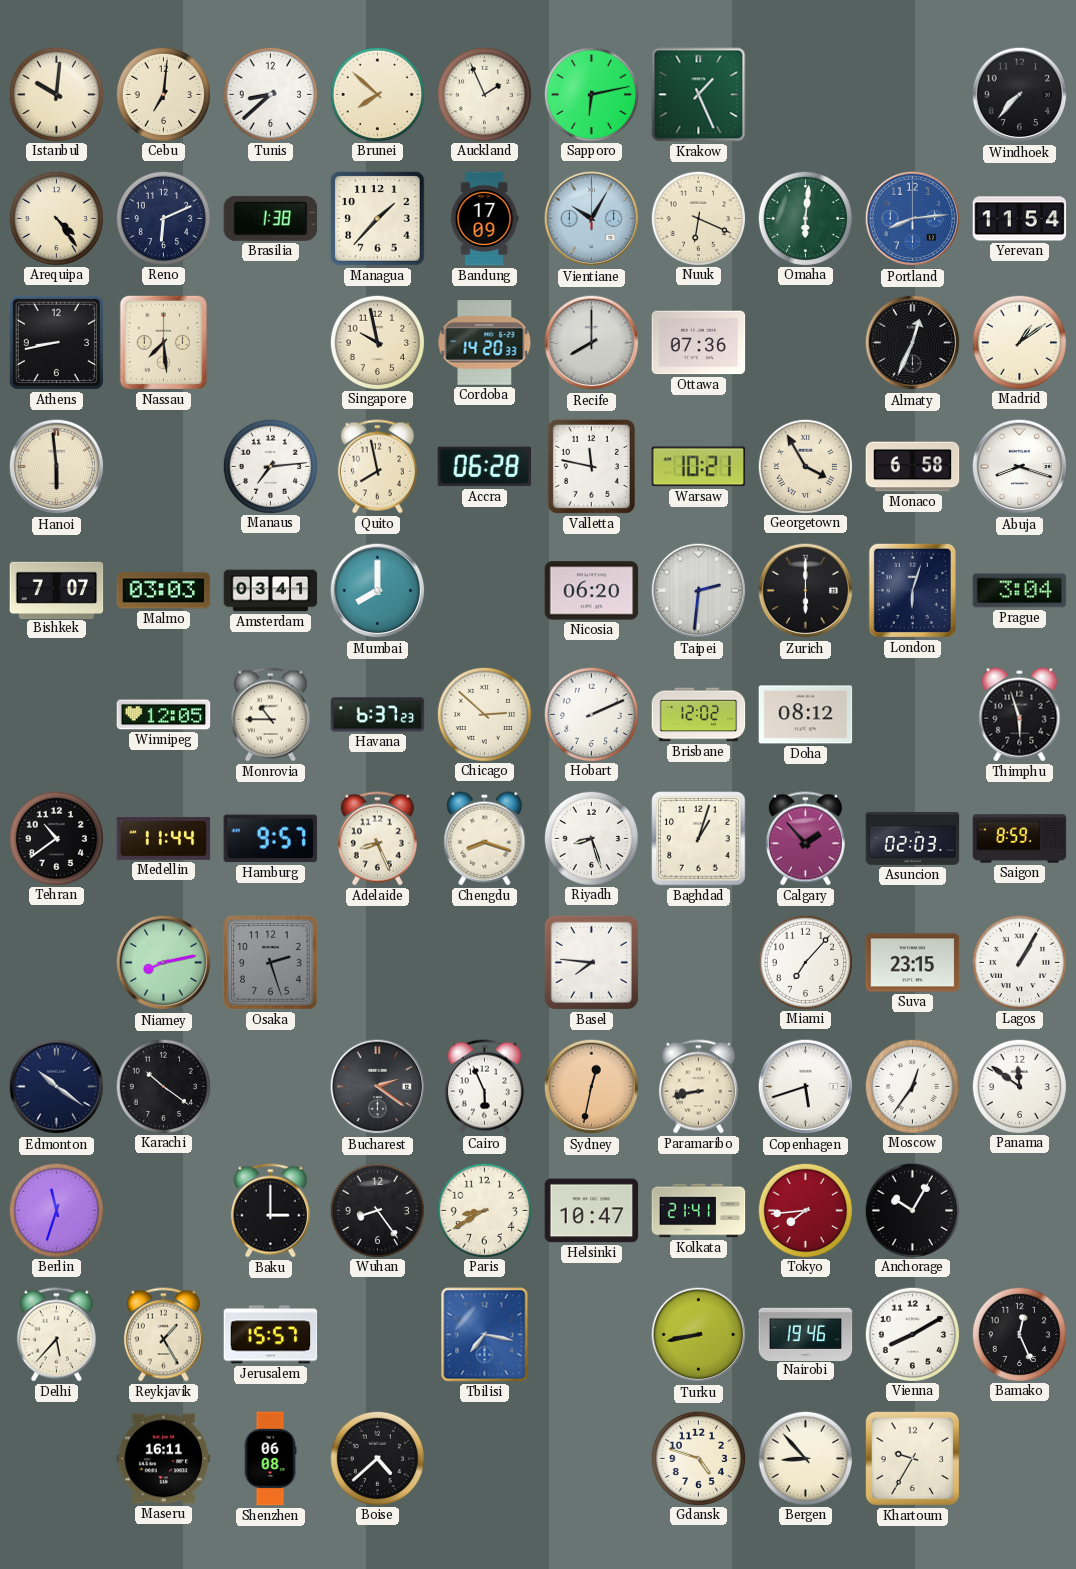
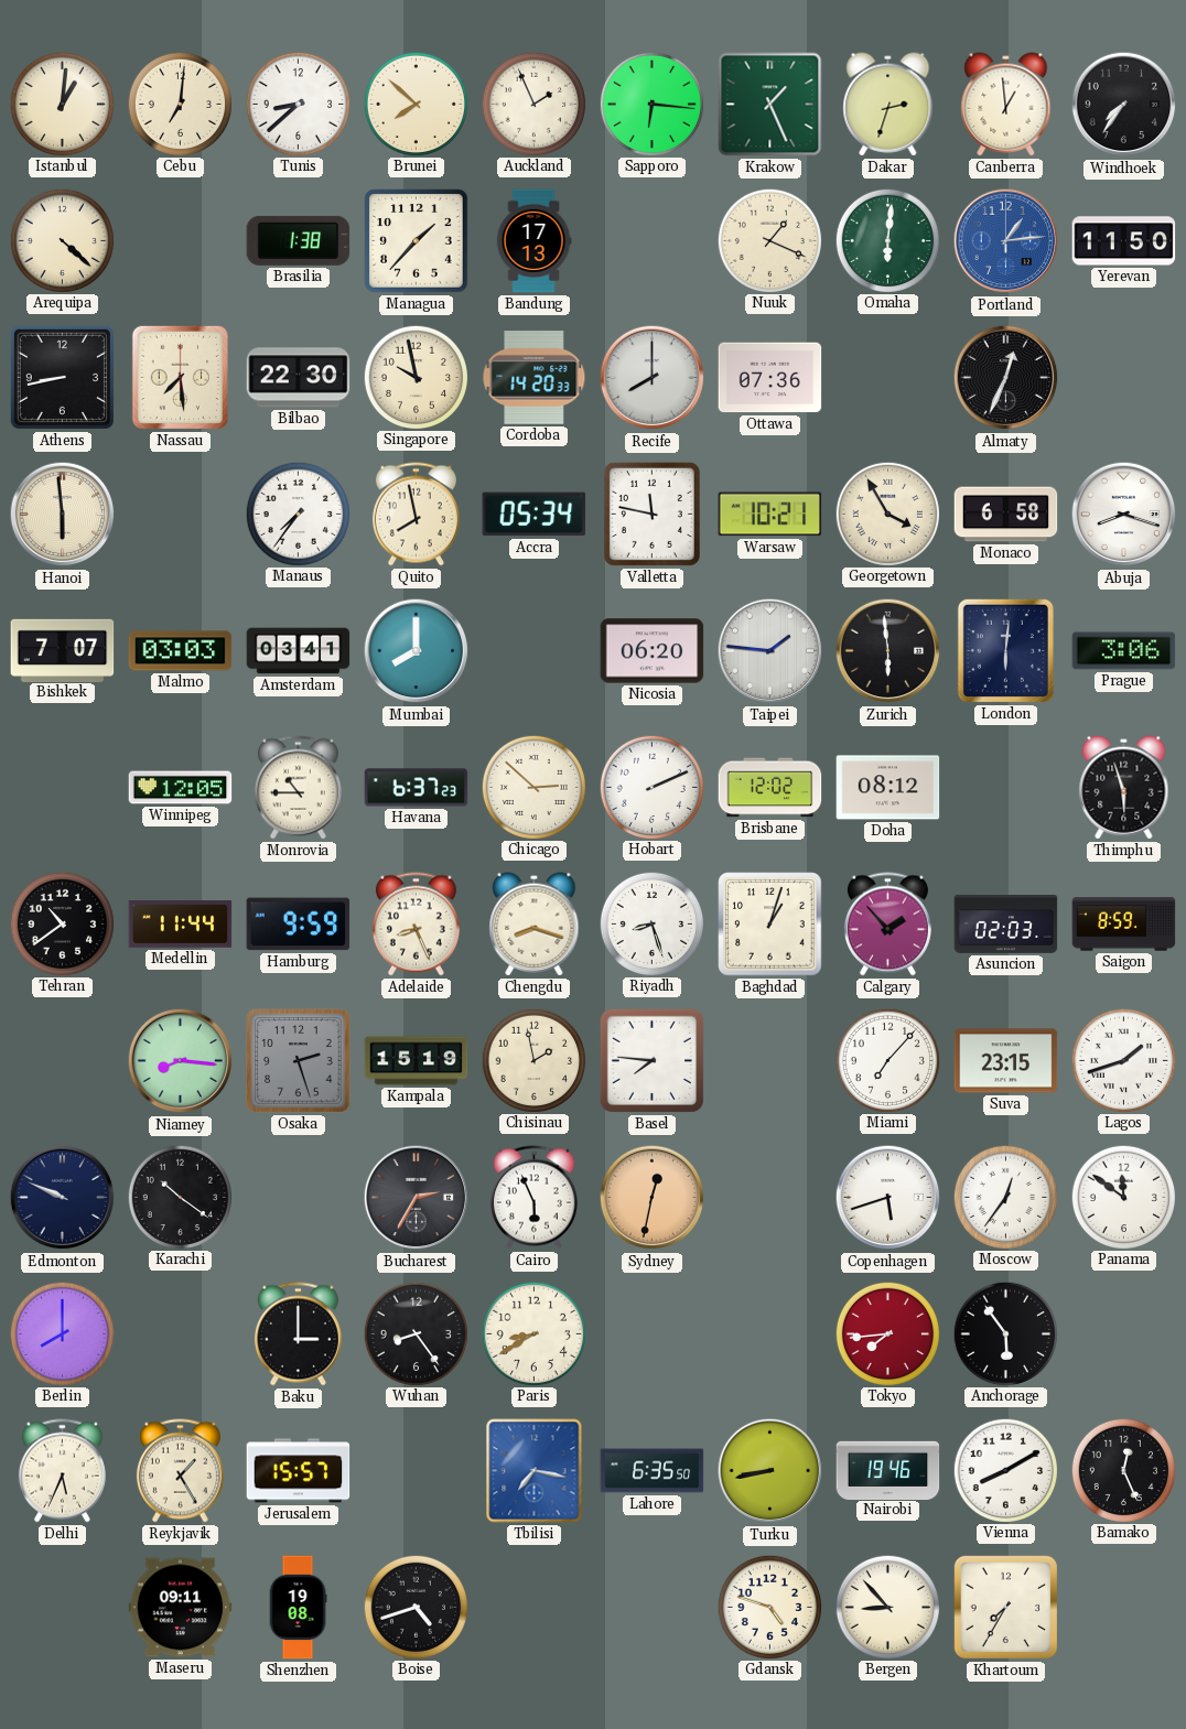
Istanbul: 10:01 -> 1:01 (62, 104)
Sapporo: 6:13 -> 6:16 (651, 104)
Dakar: none -> 2:33 (888, 105)
Canberra: none -> 12:59 (1006, 105)
Windhoek: 7:37 -> 7:36 (1124, 105)
Arequipa: 4:24 -> 4:22 (62, 240)
Reno: 6:11 -> none (163, 218)
Bandung: 17:09 -> 17:13 (533, 241)
Vientiane: 10:05 -> none (592, 219)
Nuuk: 6:19 -> 1:19 (769, 240)
Portland: 8:14 -> 1:14 (1006, 241)
Yerevan: 11:54 -> 11:50 (1124, 241)
Bilbao: none -> 22:30 (299, 378)
Madrid: 1:09 -> none (1019, 342)
Manaus: 7:14 -> 7:36 (298, 514)
Accra: 06:28 -> 05:34 (535, 515)
Taipei: 2:31 -> 1:46 (770, 651)
Zurich: 6:00 -> 5:59 (888, 651)
London: 6:03 -> 6:01 (1005, 650)
Prague: 3:04 -> 3:06 (1124, 651)
Hamburg: 9:57 -> 9:59 (299, 925)
Niamey: 8:13 -> 8:16 (181, 1061)
Kampala: none -> 15:19 (417, 1061)
Chisinau: none -> 1:58 (533, 1060)
Lagos: 1:05 -> 1:42 (1123, 1060)
Edmonton: 10:21 -> 9:49 (63, 1198)
Bucharest: 2:21 -> 2:35 (417, 1198)
Paramaribo: 8:43 -> none (698, 1087)
Berlin: 11:33 -> 8:00 (62, 1333)
Helsinki: 10:47 -> none (592, 1211)
Kolkata: 21:41 -> none (699, 1211)
Anchorage: 10:05 -> 5:54 (1005, 1333)
Delhi: 5:37 -> 5:34 (62, 1471)
Lahore: none -> 6:35 (653, 1471)
Maseru: 16:11 -> 09:11 (181, 1608)
Shenzhen: 06:08 -> 19:08 (298, 1608)
Boise: 4:38 -> 4:42 (416, 1607)
Khartoum: 9:35 -> 7:35 (1005, 1607)
